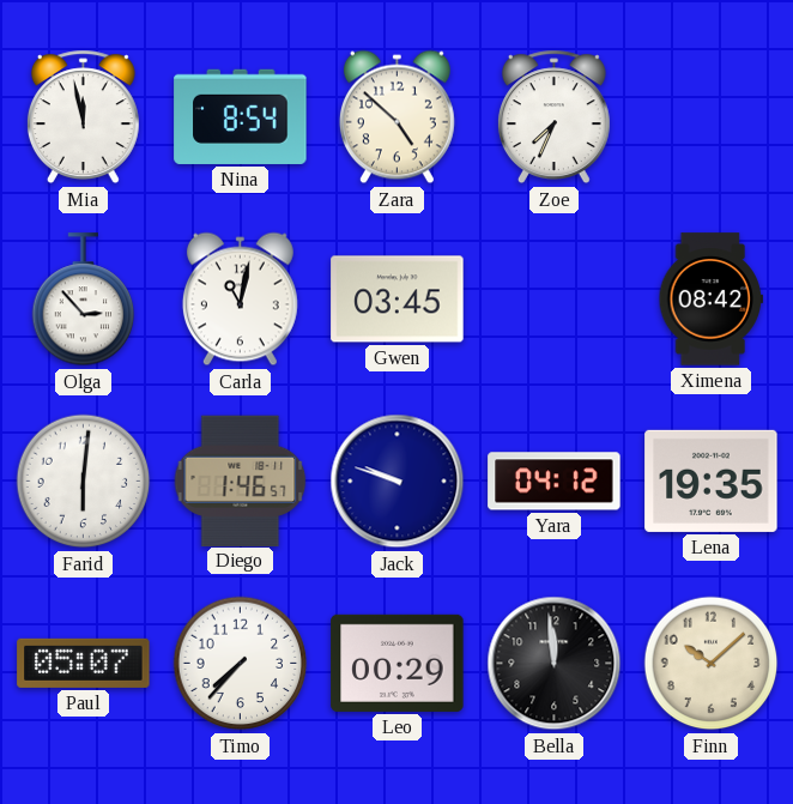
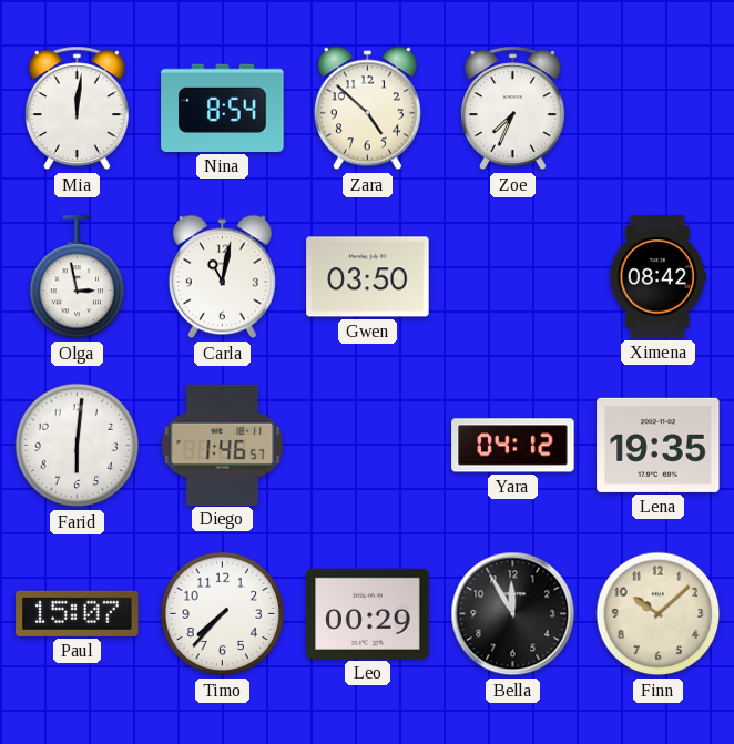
Mia: 11:58 -> 12:01 (77, 109)
Olga: 2:53 -> 2:58 (78, 277)
Gwen: 03:45 -> 03:50 (368, 277)
Jack: 9:48 -> none (398, 482)
Paul: 05:07 -> 15:07 (78, 613)
Bella: 11:59 -> 11:55 (513, 614)
